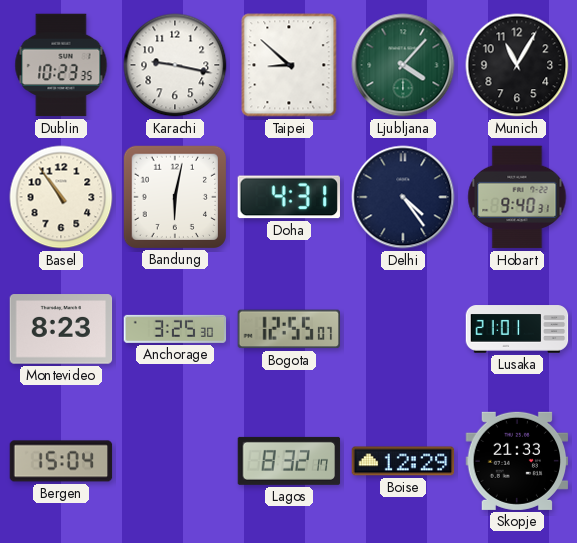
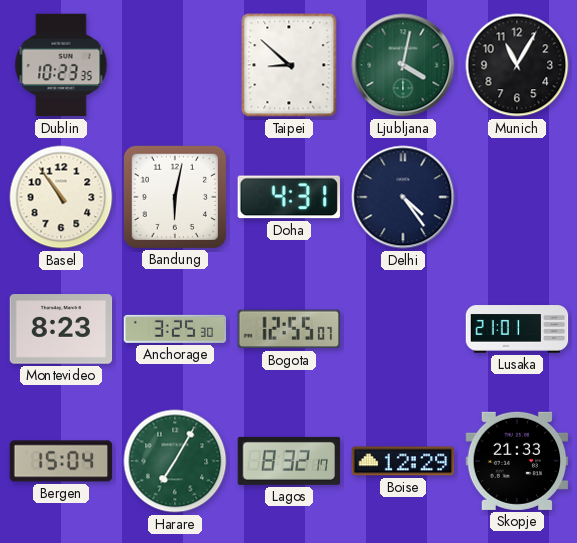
Karachi: 9:17 -> none (175, 65)
Ljubljana: 4:07 -> 4:02 (403, 65)
Hobart: 9:40 -> none (517, 197)
Harare: none -> 7:05 (175, 461)
